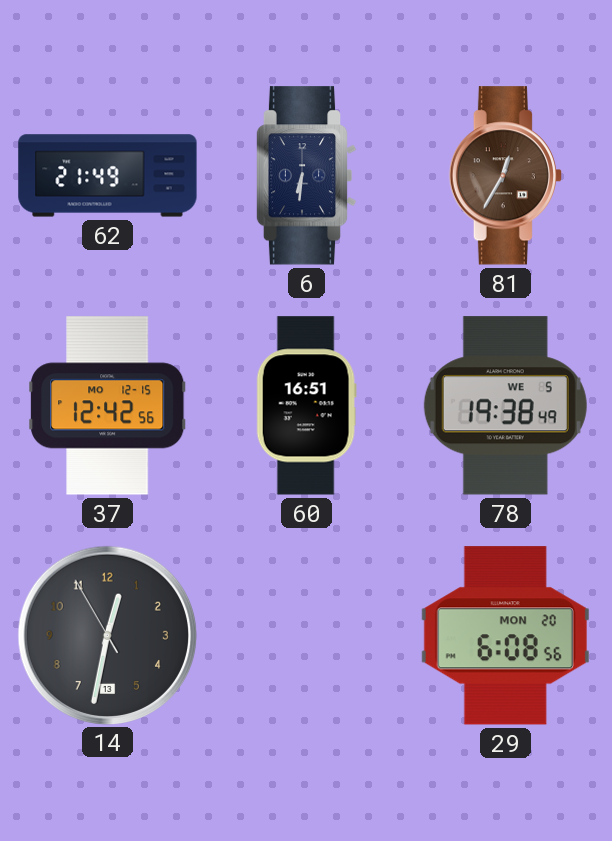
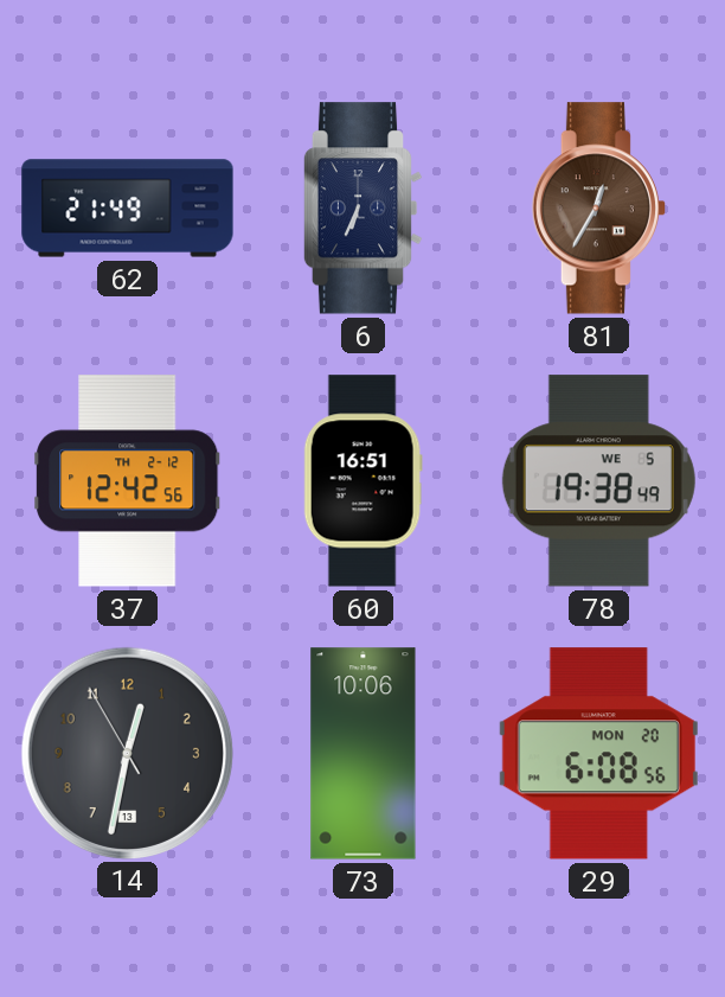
6: 6:31 -> 6:34 (362, 209)
37 date: MO 12-15 -> TH 2-12 (128, 481)
73: none -> 10:06 (364, 754)
